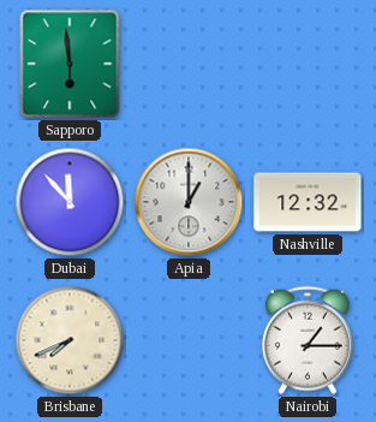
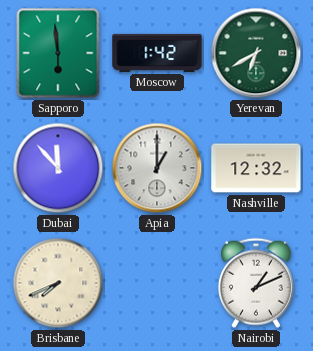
Moscow: none -> 1:42 (157, 53)
Yerevan: none -> 6:40 (256, 53)
Nairobi: 1:15 -> 1:11 (256, 283)
